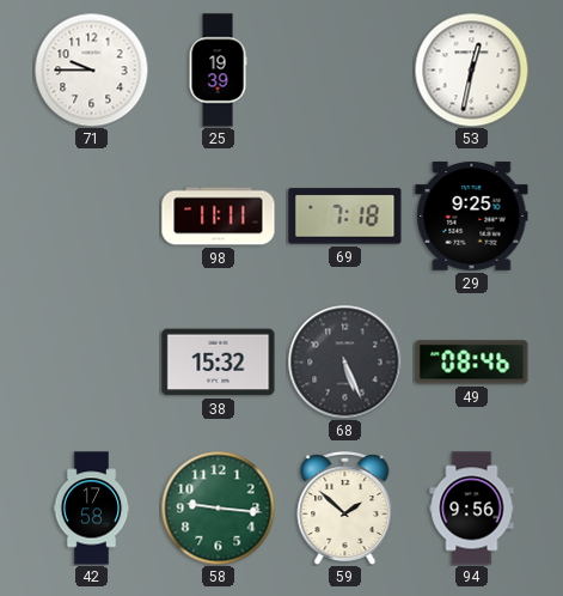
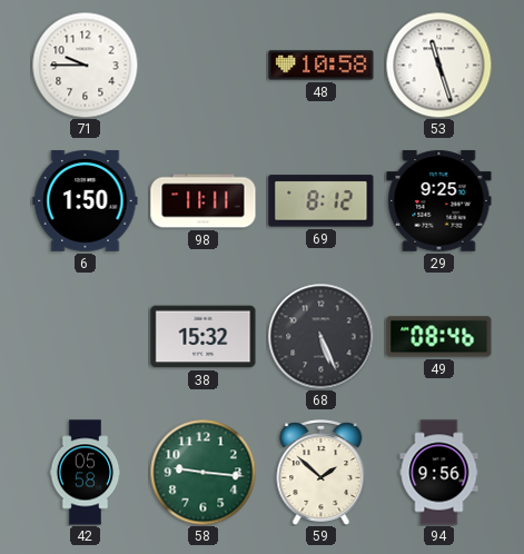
25: 19:39 -> none (218, 71)
48: none -> 10:58 (322, 66)
53: 12:32 -> 11:27 (438, 65)
6: none -> 1:50 (86, 201)
69: 7:18 -> 8:12 (322, 201)
42: 17:58 -> 05:58 (86, 473)
